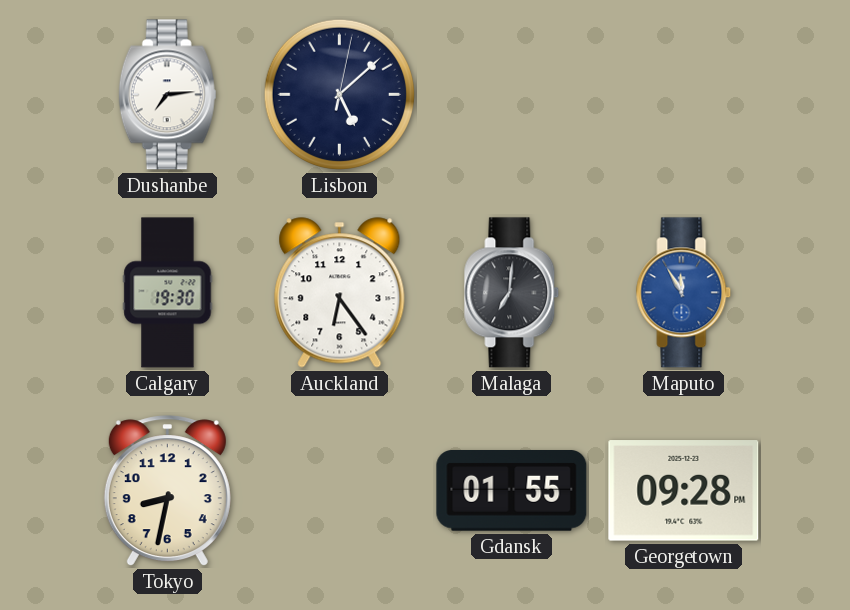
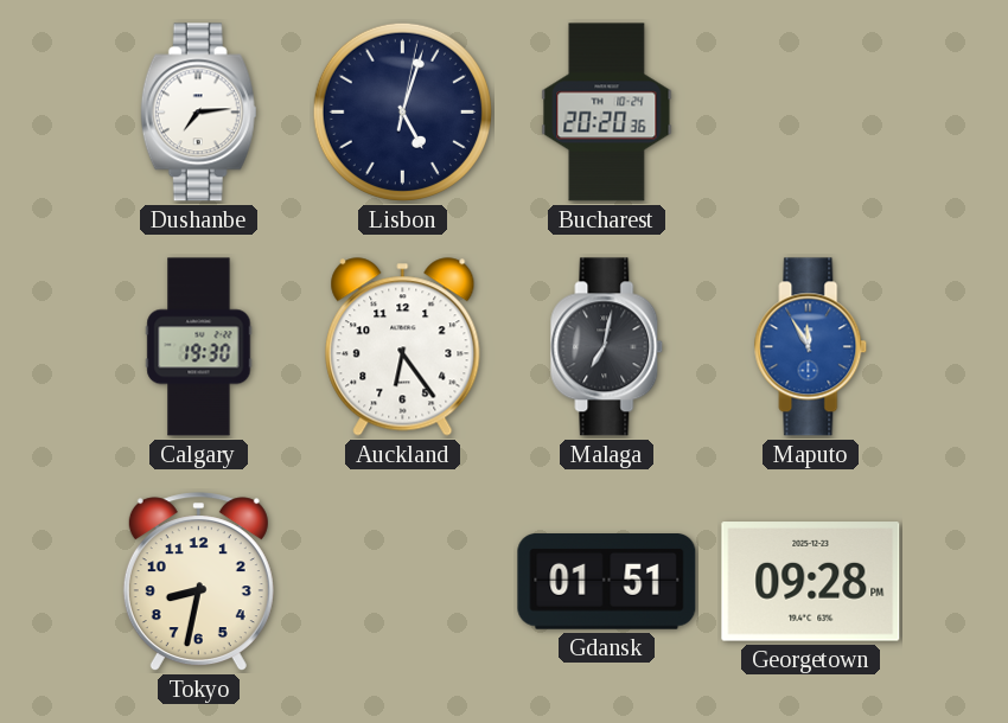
Lisbon: 5:08 -> 5:03 (402, 111)
Bucharest: none -> 20:20 (607, 113)
Malaga: 7:01 -> 7:02 (607, 347)
Gdansk: 01:55 -> 01:51 (607, 582)
